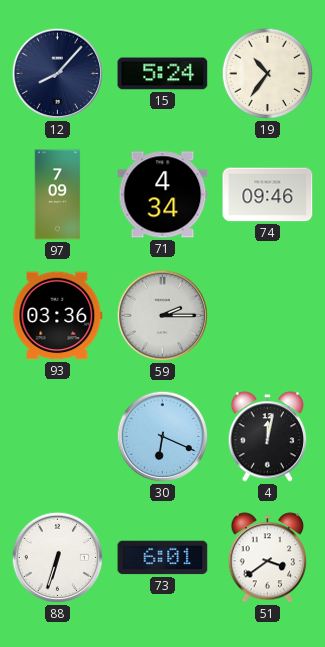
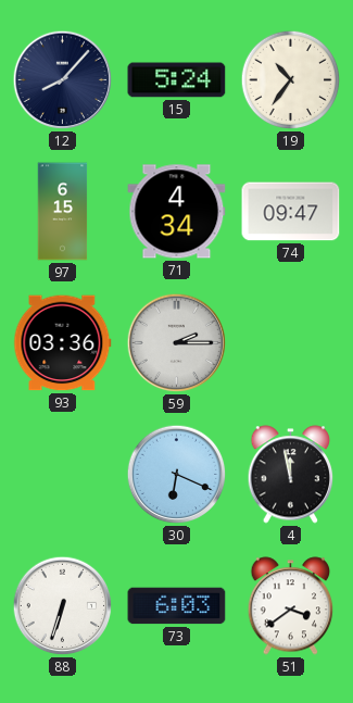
97: 7:09 -> 6:15 (63, 212)
74: 09:46 -> 09:47 (291, 212)
4: 12:02 -> 11:58 (291, 475)
73: 6:01 -> 6:03 (177, 606)
